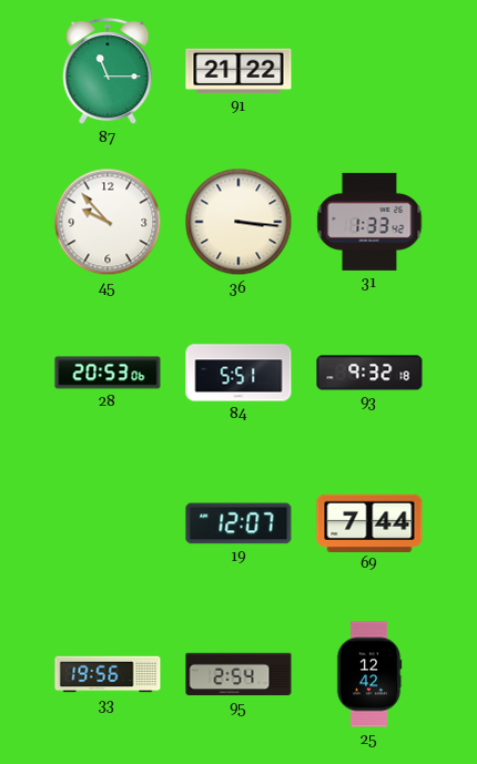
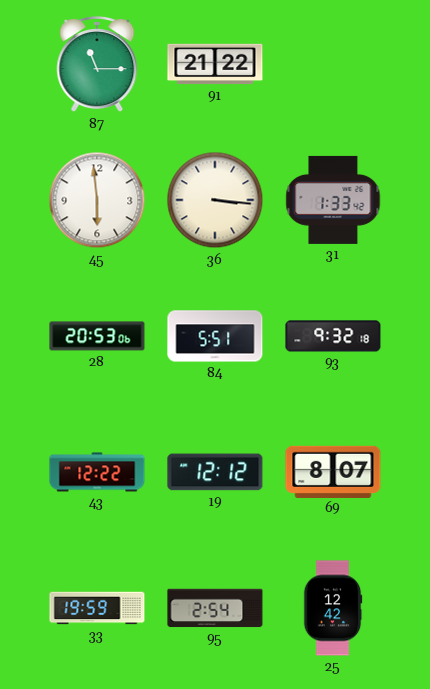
45: 9:53 -> 5:59 (97, 200)
43: none -> 12:22 (97, 472)
19: 12:07 -> 12:12 (215, 472)
69: 7:44 -> 8:07 (333, 471)
33: 19:56 -> 19:59 (97, 608)
